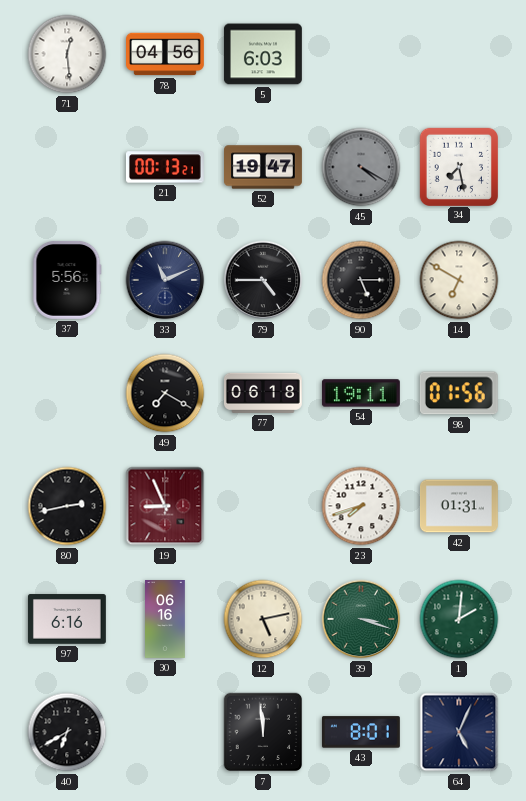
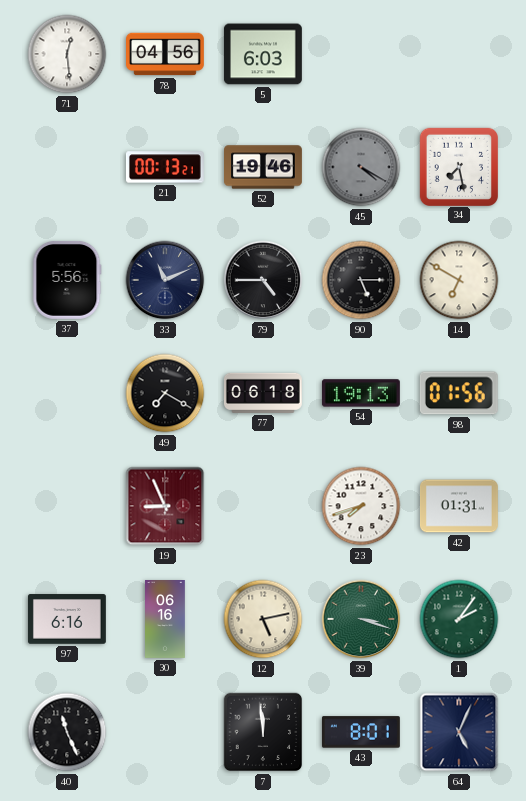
52: 19:47 -> 19:46 (264, 167)
54: 19:11 -> 19:13 (361, 393)
80: 2:43 -> none (67, 506)
1: 2:01 -> 2:06 (459, 619)
40: 6:40 -> 11:26 (67, 732)
